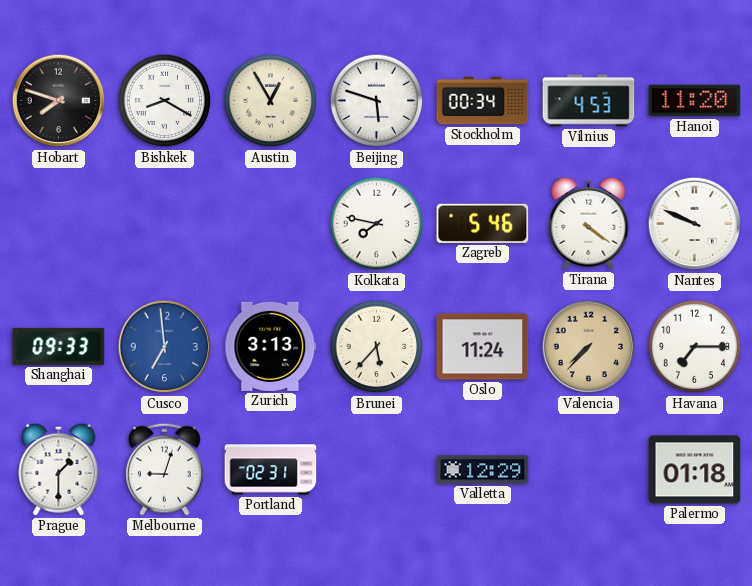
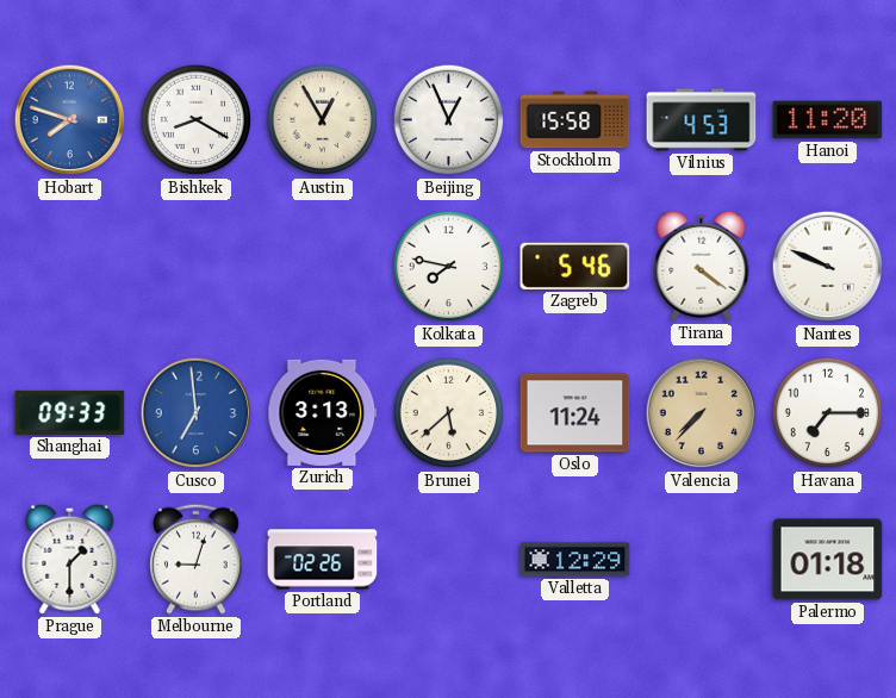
Hobart dial: black -> blue (70, 120)
Beijing: 5:48 -> 12:56 (449, 120)
Stockholm: 00:34 -> 15:58 (575, 120)
Brunei: 5:37 -> 5:38 (449, 413)
Portland: 02:31 -> 02:26 (323, 560)
